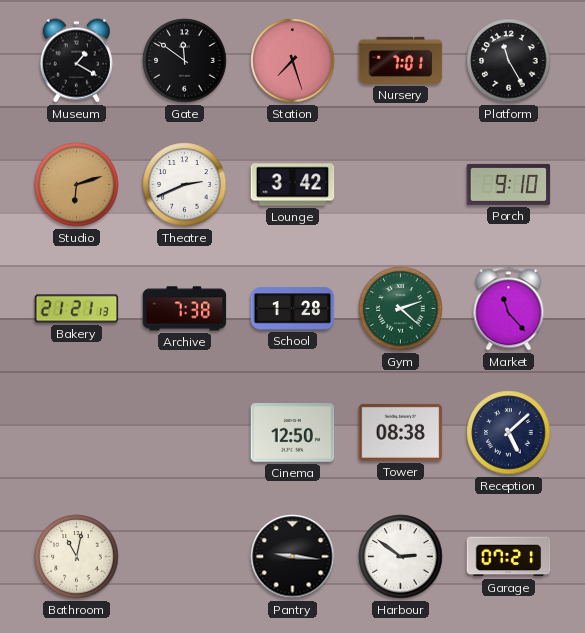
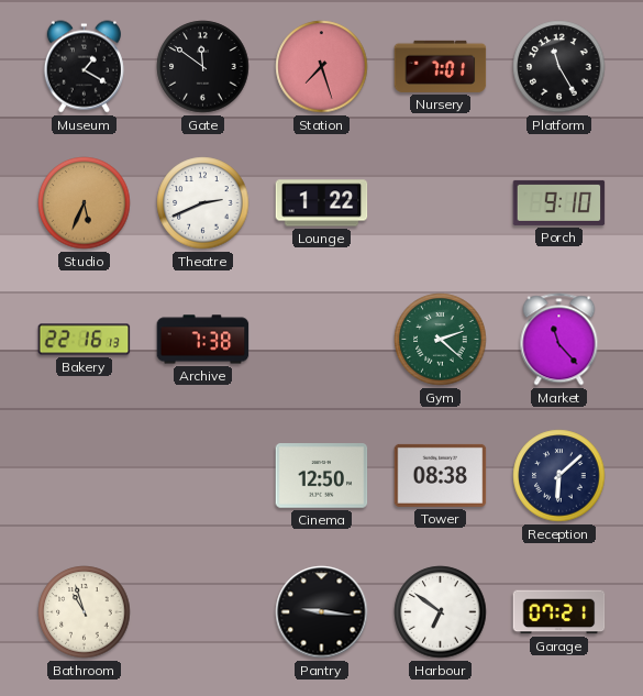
Studio: 6:12 -> 5:34 (85, 203)
Lounge: 3:42 -> 1:22 (322, 203)
Bakery: 21:21 -> 22:16 (85, 340)
School: 1:28 -> none (293, 309)
Reception: 5:08 -> 6:08 (559, 476)
Bathroom: 11:02 -> 10:57 (85, 612)
Harbour: 2:51 -> 6:51 (441, 612)
